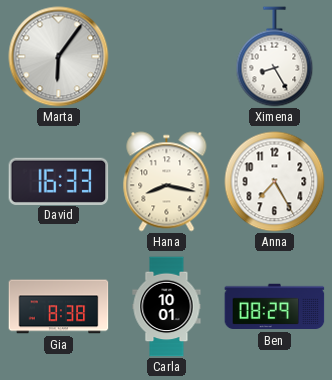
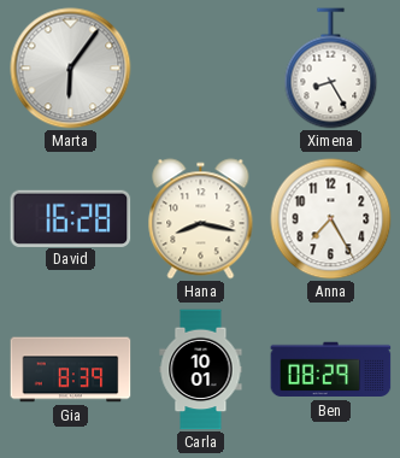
David: 16:33 -> 16:28 (71, 218)
Gia: 8:38 -> 8:39 (71, 370)
